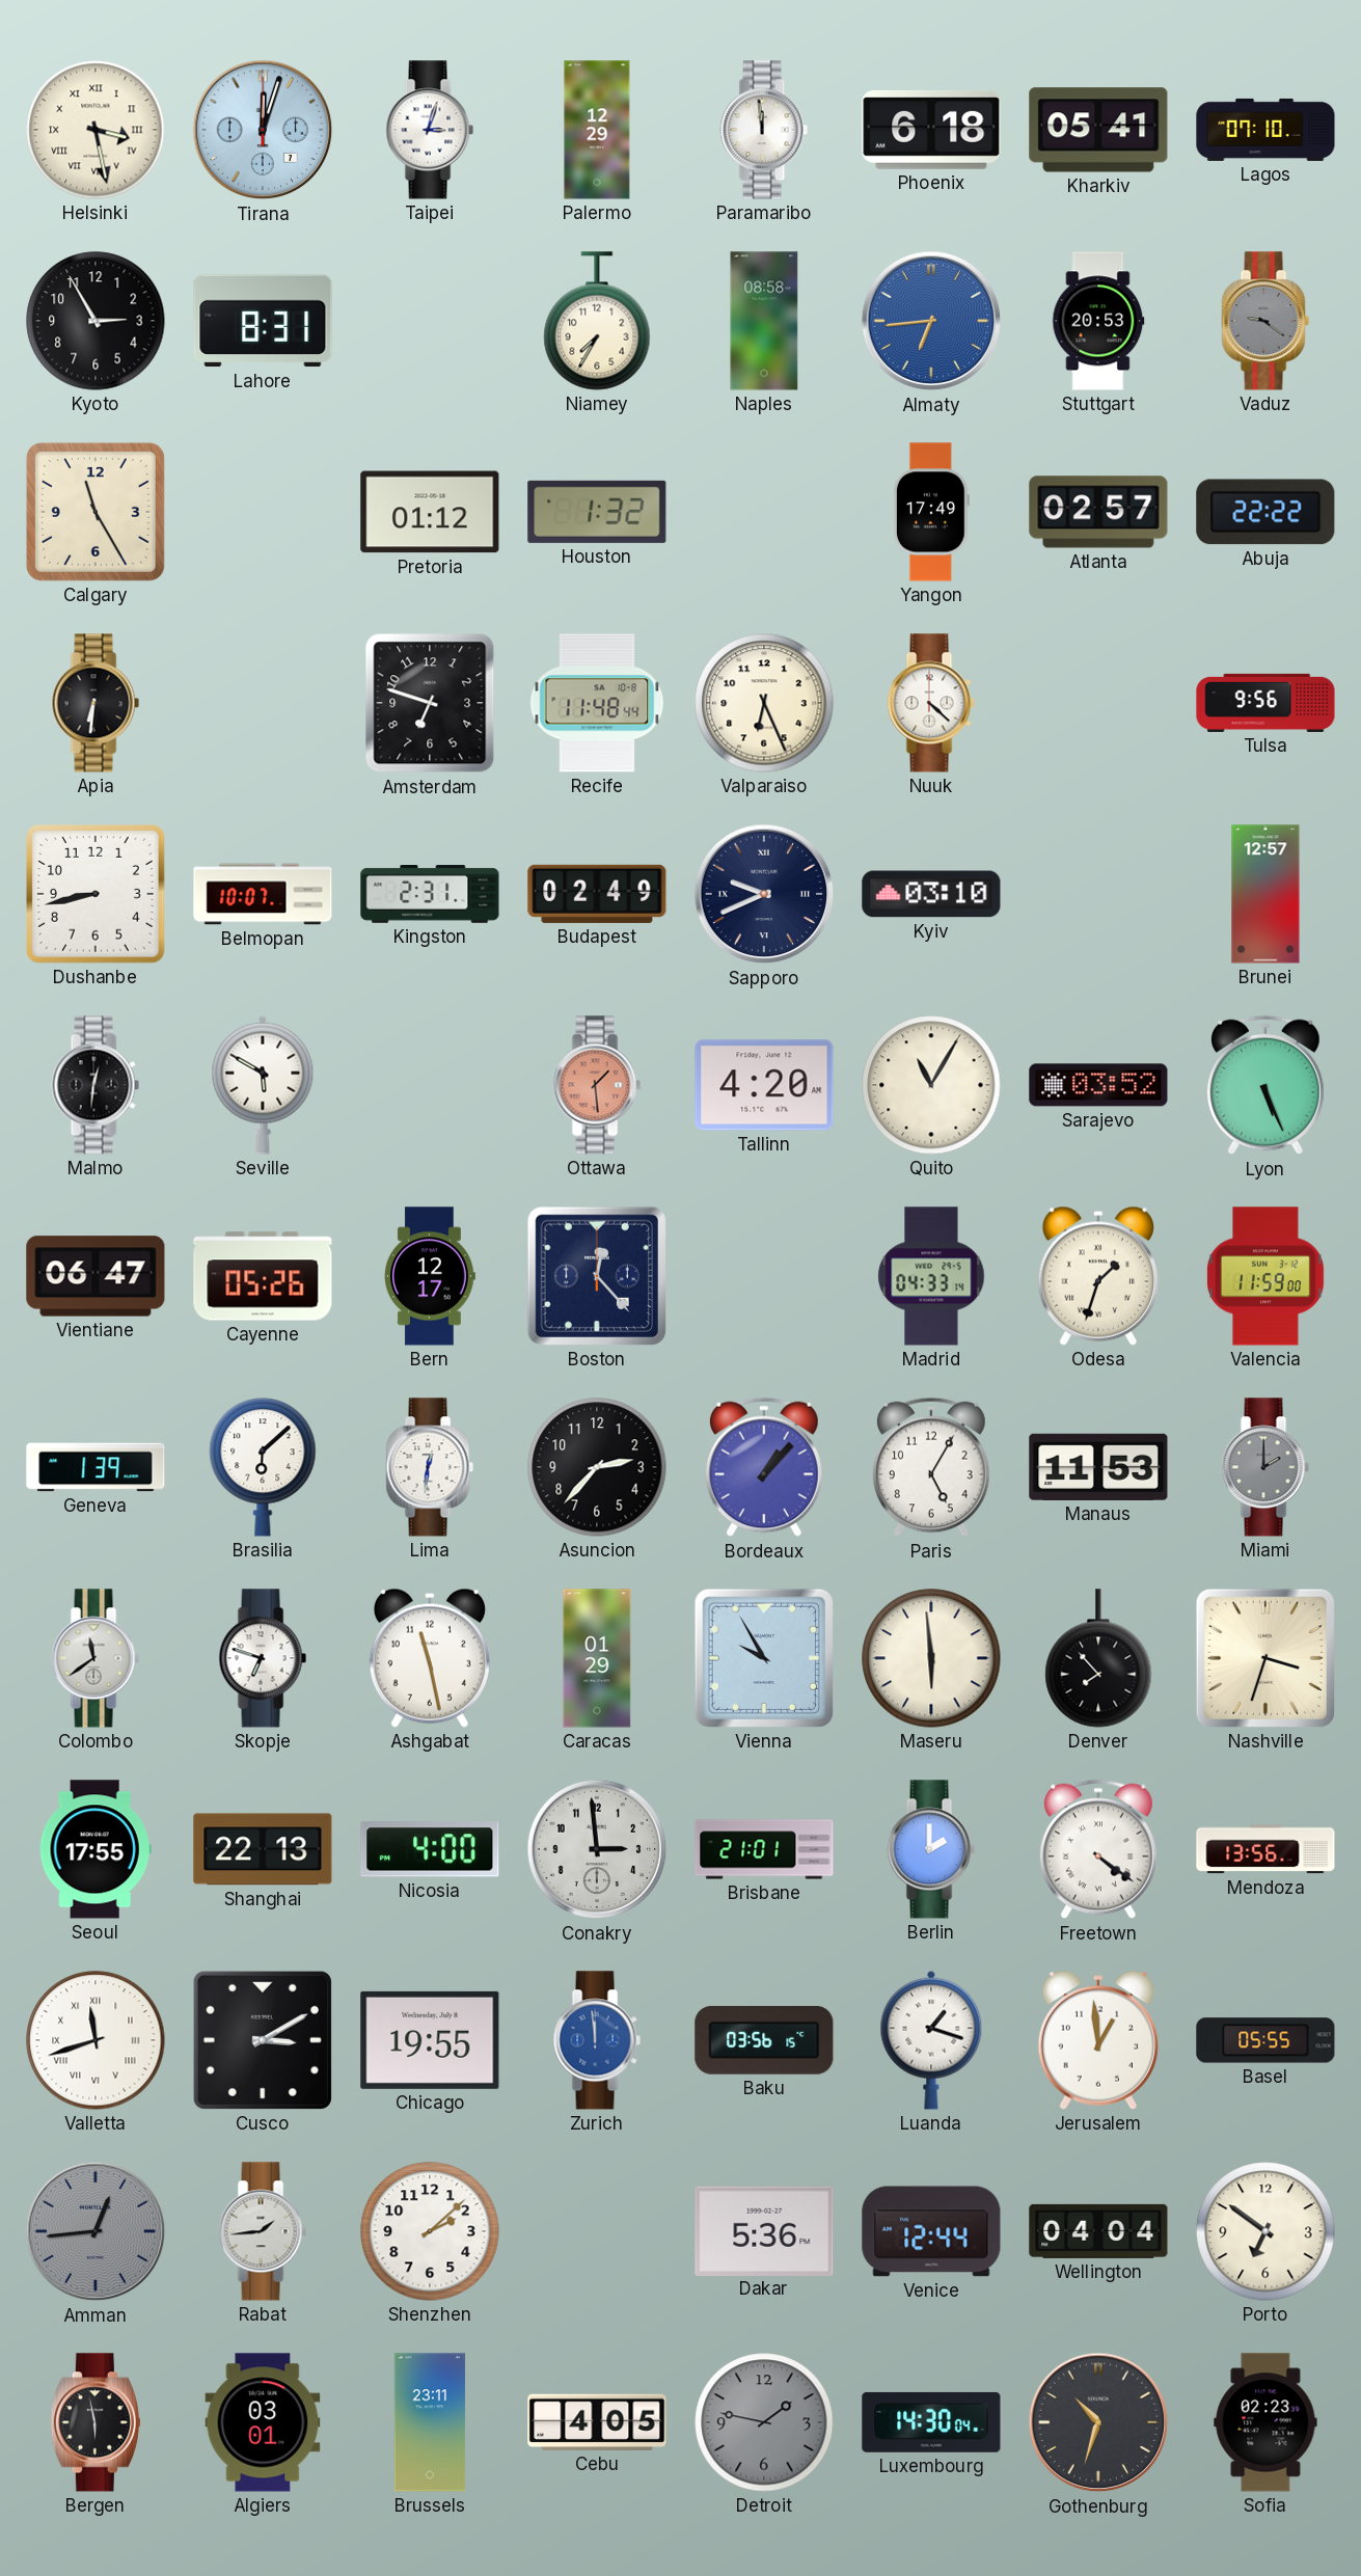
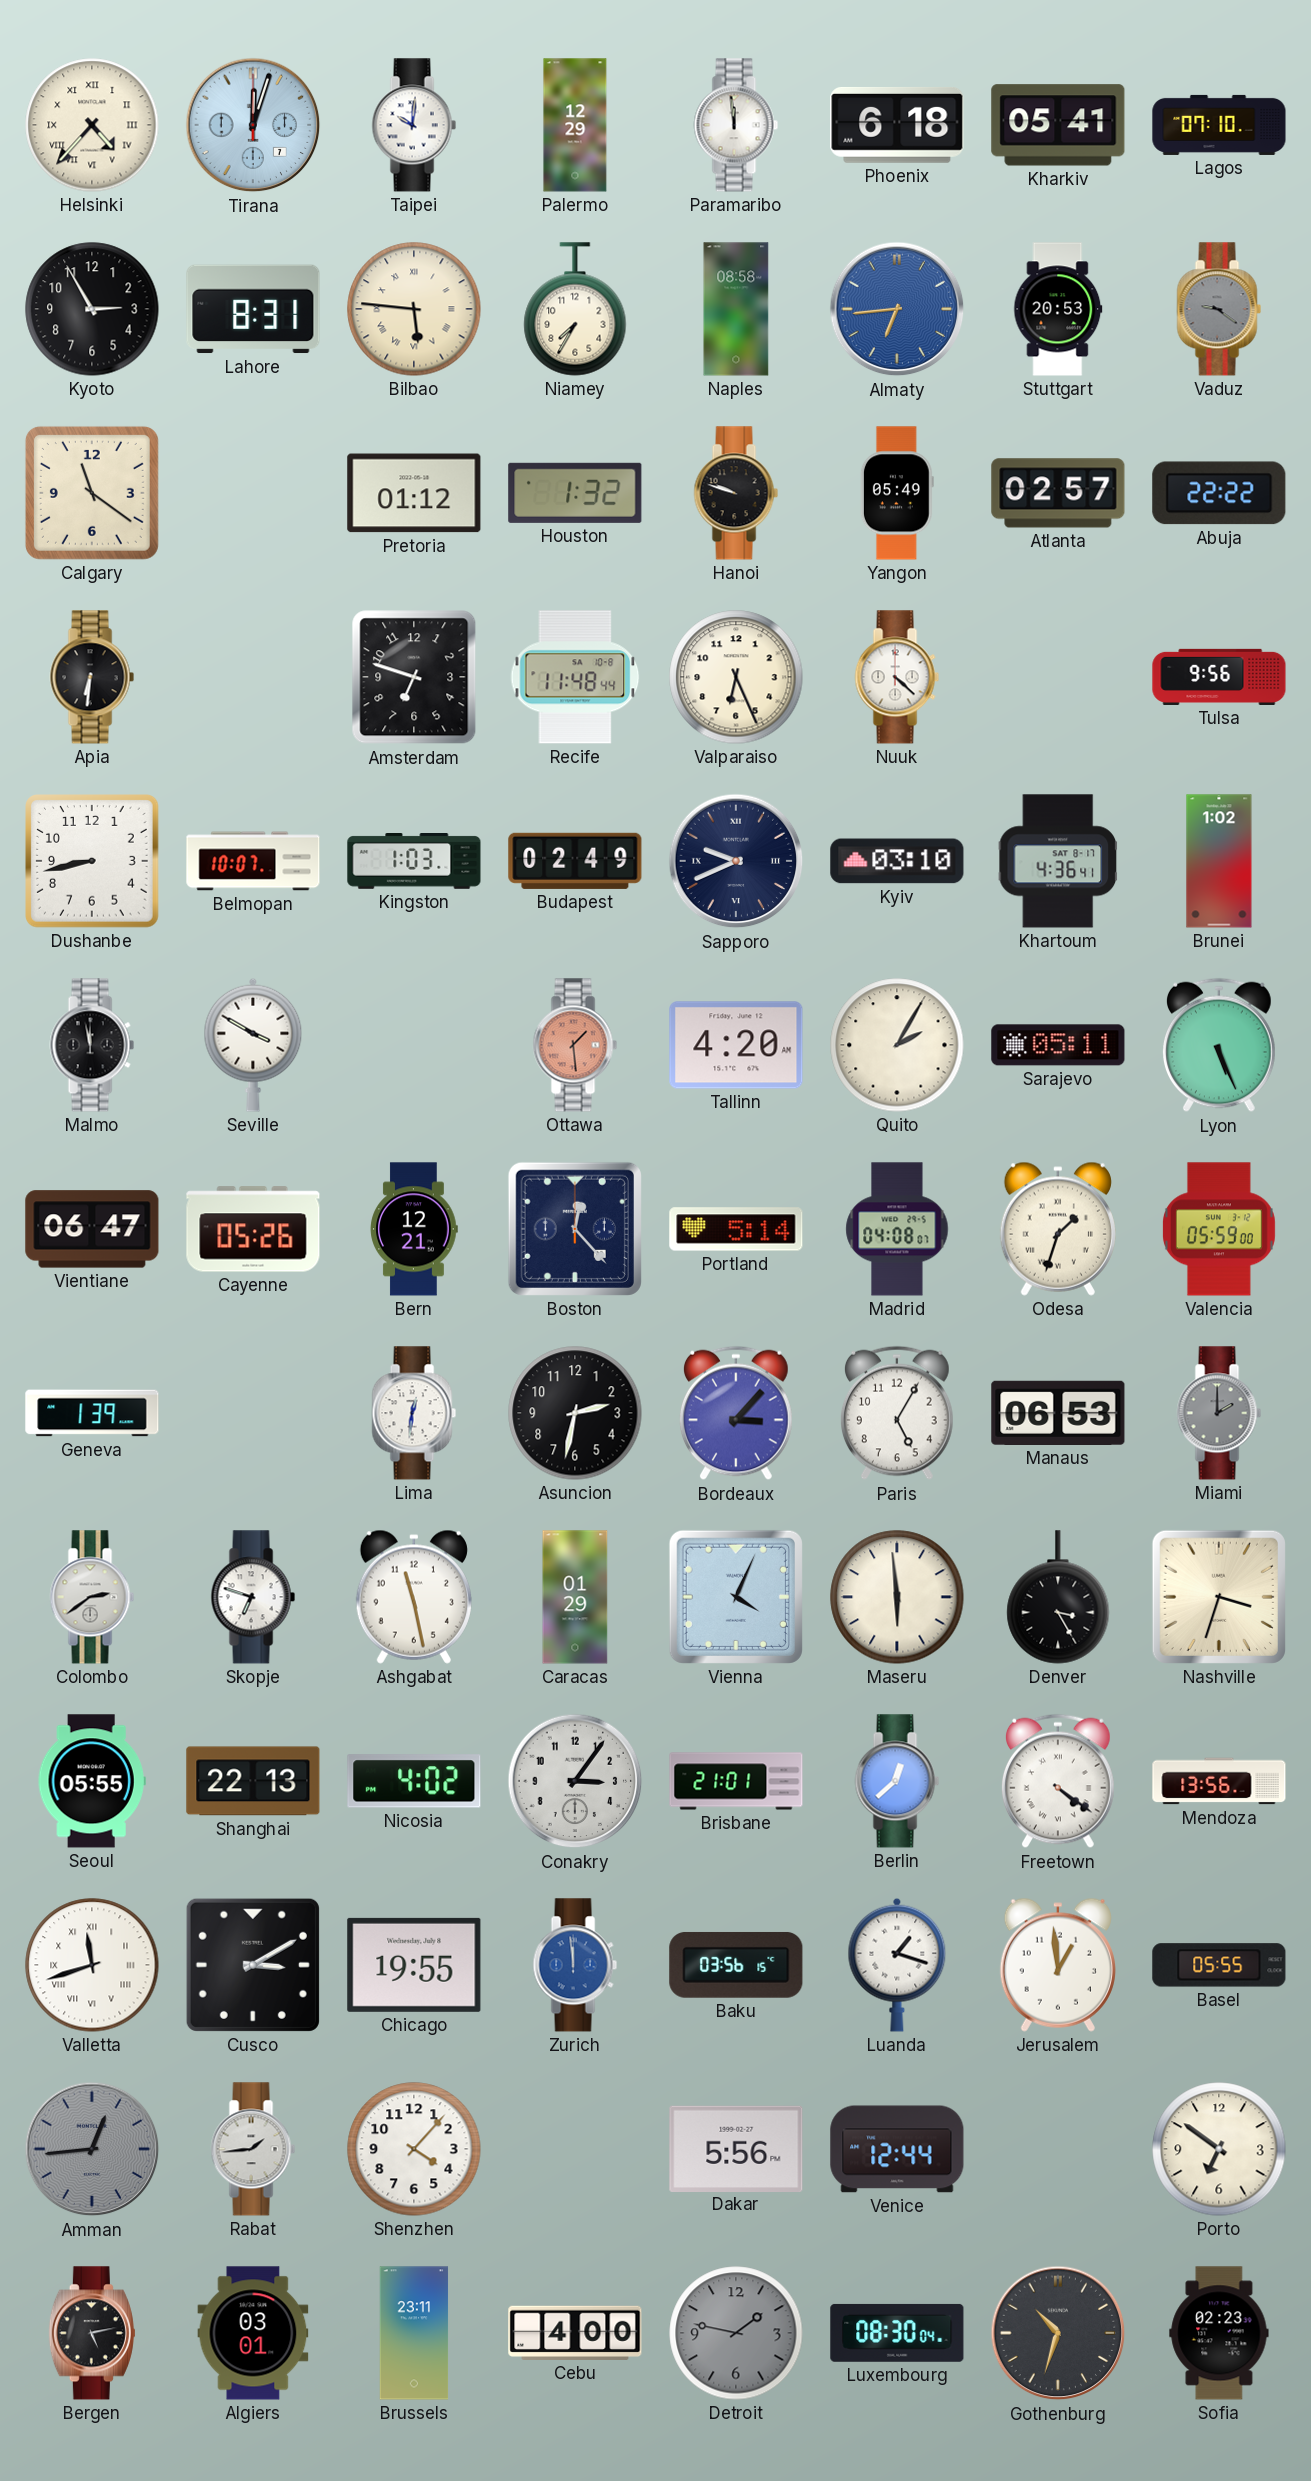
Helsinki: 3:28 -> 4:37 (92, 125)
Taipei: 3:03 -> 10:01 (414, 125)
Bilbao: none -> 5:46 (414, 309)
Calgary: 11:25 -> 11:21 (92, 493)
Hanoi: none -> 9:48 (736, 493)
Yangon: 17:49 -> 05:49 (897, 493)
Kingston: 2:31 -> 1:03 (414, 862)
Khartoum: none -> 4:36 (1058, 861)
Brunei: 12:57 -> 1:02 (1219, 861)
Malmo: 12:31 -> 11:58 (92, 1045)
Seville: 5:50 -> 3:50 (253, 1045)
Quito: 11:05 -> 2:05 (897, 1045)
Sarajevo: 03:52 -> 05:11 (1058, 1045)
Bern: 12:17 -> 12:21 (414, 1229)
Portland: none -> 5:14 (736, 1229)
Madrid: 04:33 -> 04:08 (897, 1229)
Valencia: 11:59 -> 05:59 (1219, 1229)
Brasilia: 6:08 -> none (263, 1467)
Asuncion: 2:37 -> 2:32 (575, 1413)
Bordeaux: 1:07 -> 3:07 (736, 1413)
Manaus: 11:53 -> 06:53 (1058, 1413)
Colombo: 11:39 -> 2:39 (92, 1597)
Vienna: 9:55 -> 4:04 (736, 1597)
Denver: 7:53 -> 3:25 (1058, 1597)
Seoul: 17:55 -> 05:55 (92, 1781)
Nicosia: 4:00 -> 4:02 (414, 1781)
Conakry: 2:59 -> 3:06 (575, 1781)
Berlin: 2:00 -> 12:38 (897, 1781)
Shenzhen: 2:08 -> 4:07 (414, 2149)
Dakar: 5:36 -> 5:56 (736, 2148)
Wellington: 04:04 -> none (1098, 2231)
Bergen: 5:58 -> 5:13 (92, 2333)
Cebu: 4:05 -> 4:00 (575, 2333)
Luxembourg: 14:30 -> 08:30 (897, 2333)
